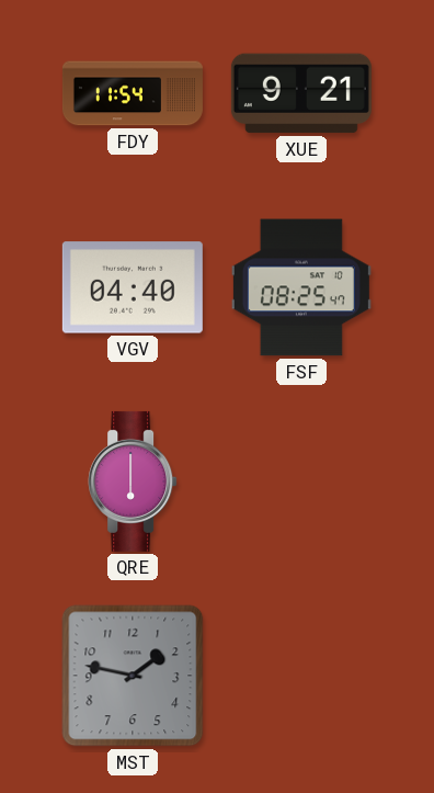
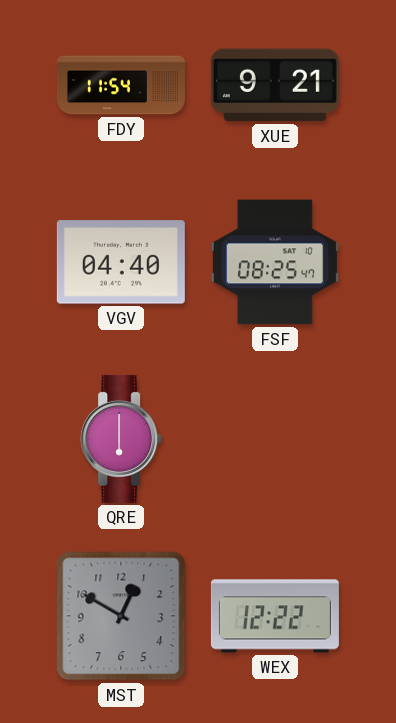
MST: 1:47 -> 12:50 (121, 616)
WEX: none -> 12:22 (275, 616)
